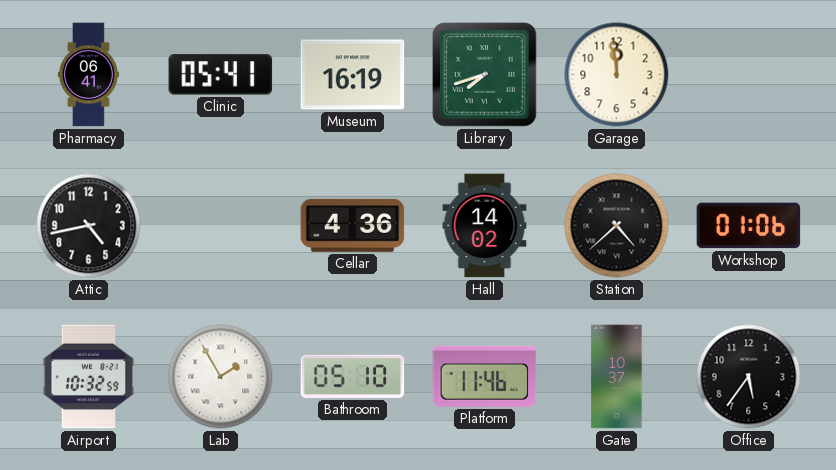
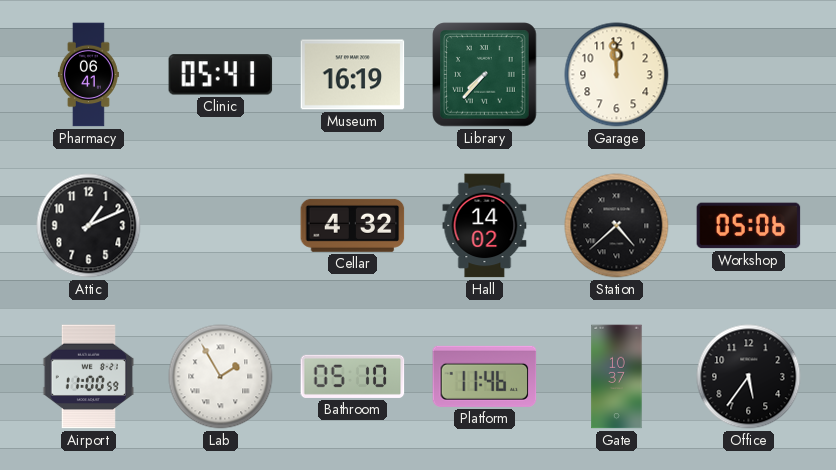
Library: 7:42 -> 7:37 (485, 75)
Attic: 4:43 -> 1:11 (89, 226)
Cellar: 4:36 -> 4:32 (353, 225)
Workshop: 01:06 -> 05:06 (749, 226)
Airport: 10:32 -> 11:00 (88, 377)
